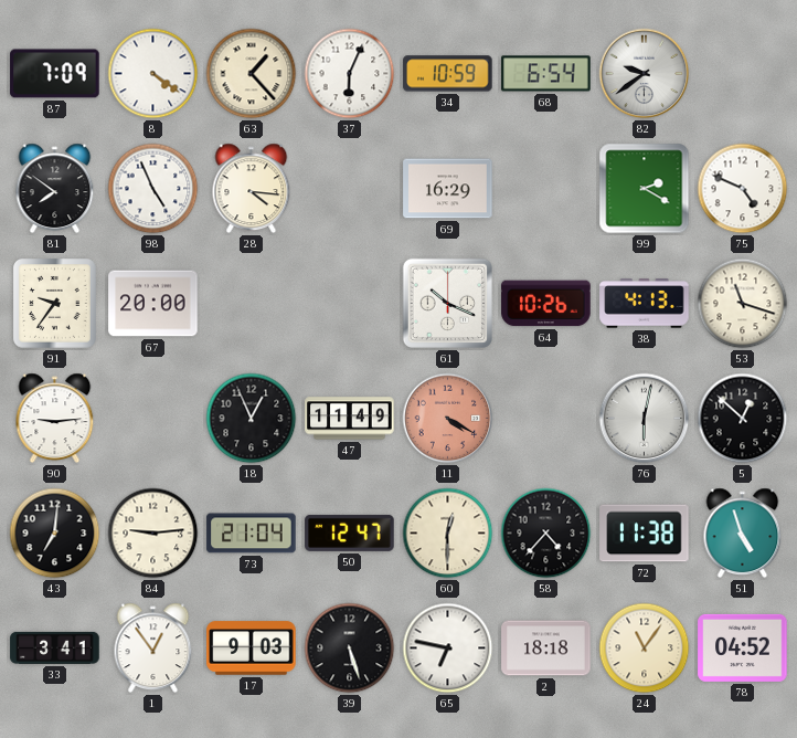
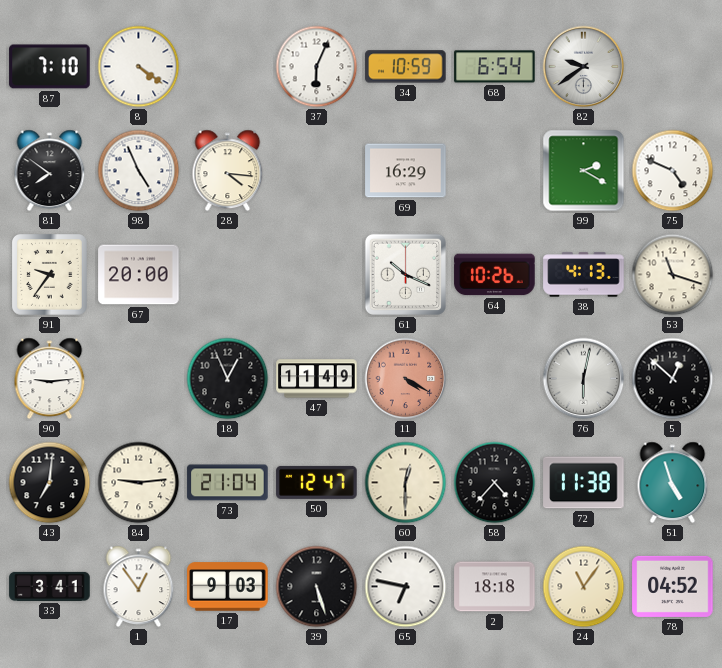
87: 7:09 -> 7:10 (50, 67)
63: 1:23 -> none (252, 74)
